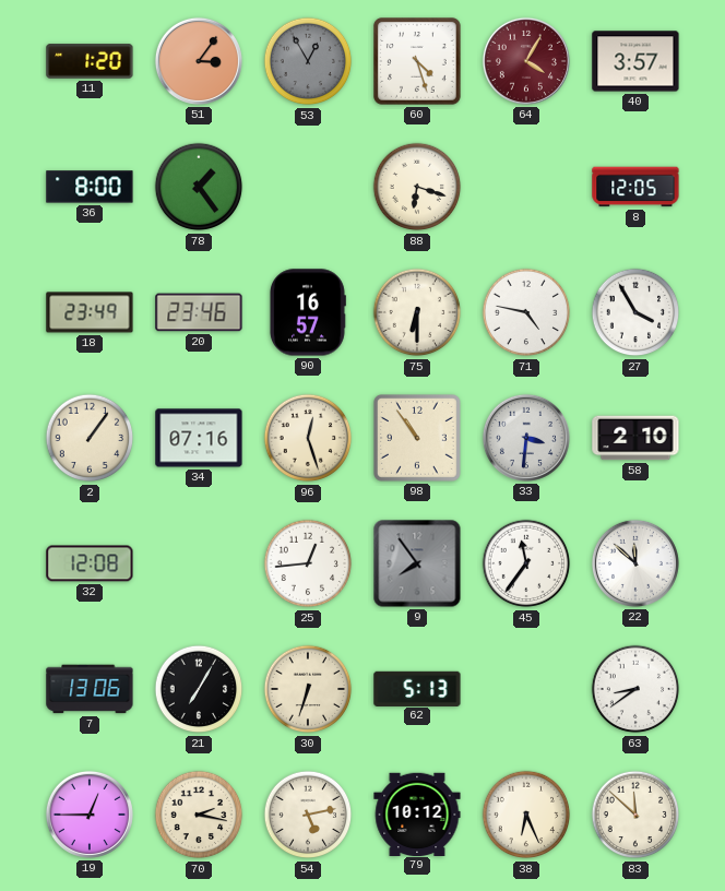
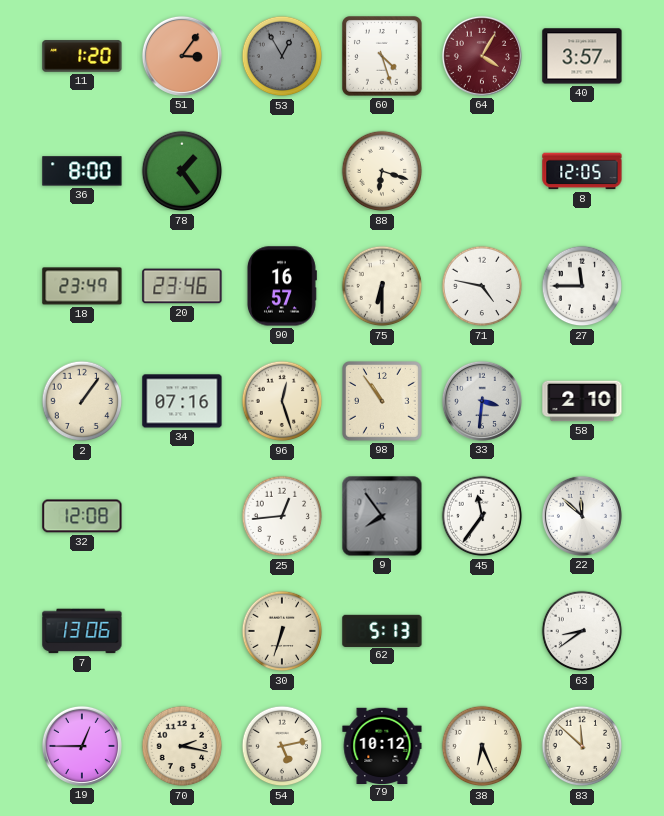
27: 3:55 -> 11:45 (582, 286)
21: 7:05 -> none (199, 689)
